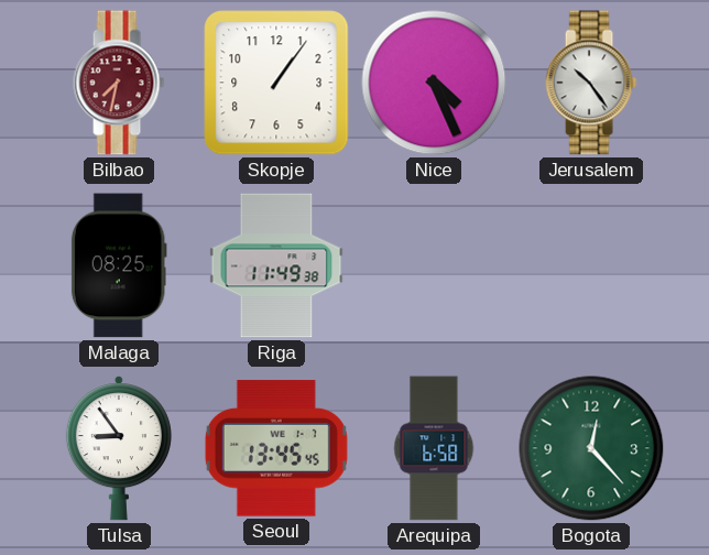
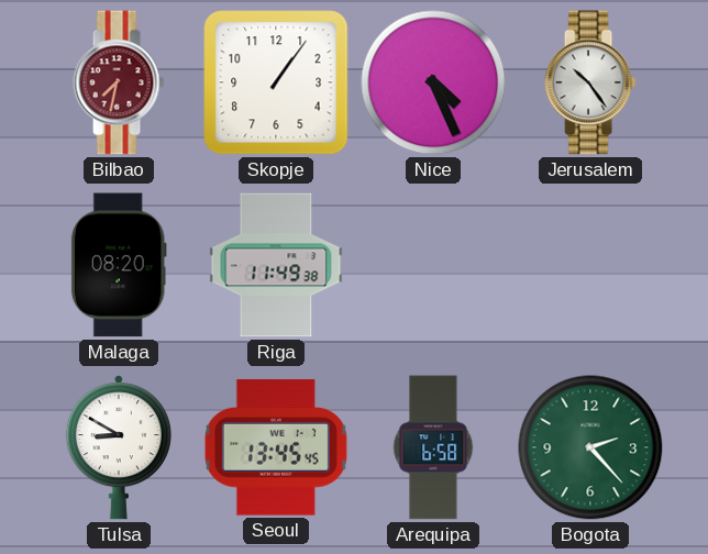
Malaga: 08:25 -> 08:20 (119, 265)
Tulsa: 8:54 -> 8:50 (119, 447)
Bogota: 12:23 -> 2:23 (590, 447)
